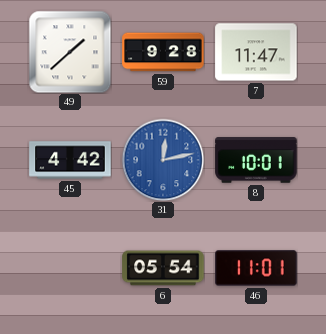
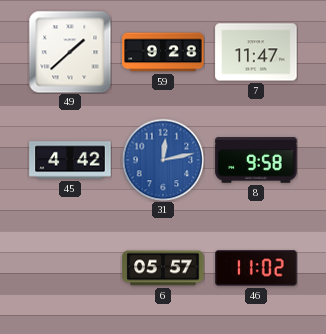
8: 10:01 -> 9:58 (256, 160)
6: 05:54 -> 05:57 (163, 268)
46: 11:01 -> 11:02 (256, 268)
